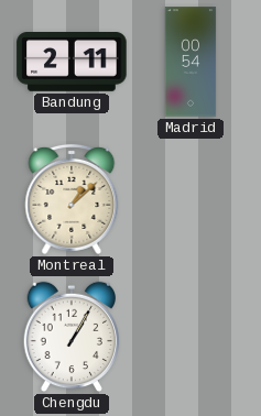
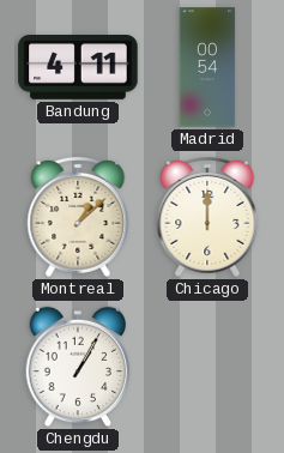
Bandung: 2:11 -> 4:11 (78, 68)
Chicago: none -> 12:00 (207, 217)
